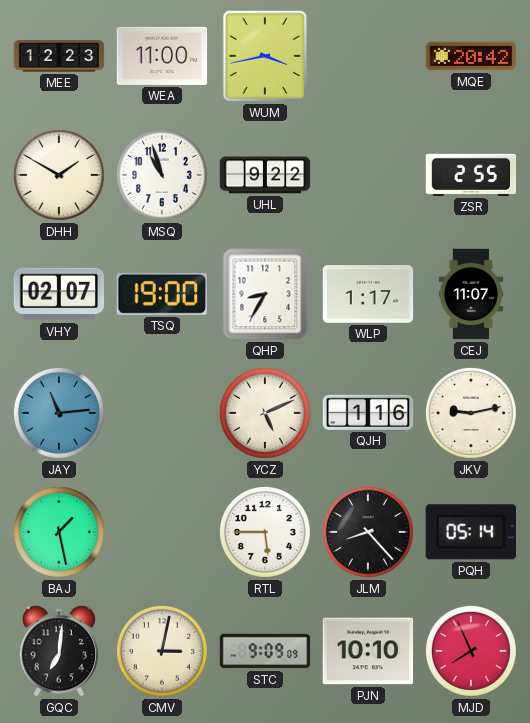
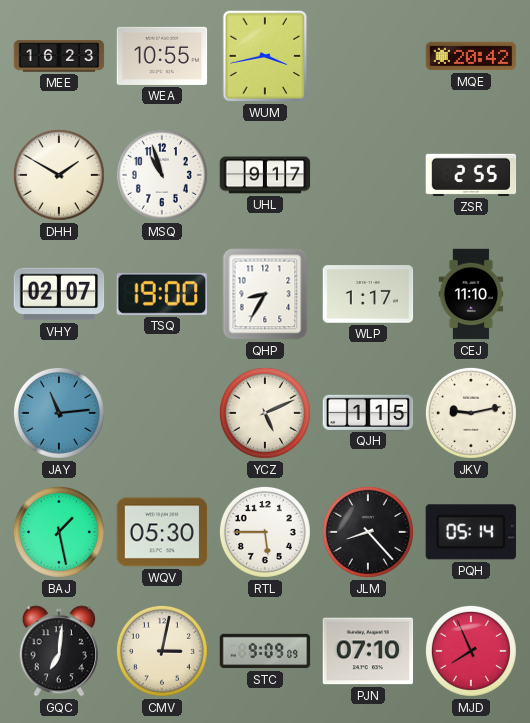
MEE: 12:23 -> 16:23 (59, 56)
WEA: 11:00 -> 10:55 (162, 56)
UHL: 9:22 -> 9:17 (265, 175)
CEJ: 11:07 -> 11:10 (471, 294)
QJH: 1:16 -> 1:15 (368, 412)
WQV: none -> 05:30 (162, 532)
PJN: 10:10 -> 07:10 (368, 651)
